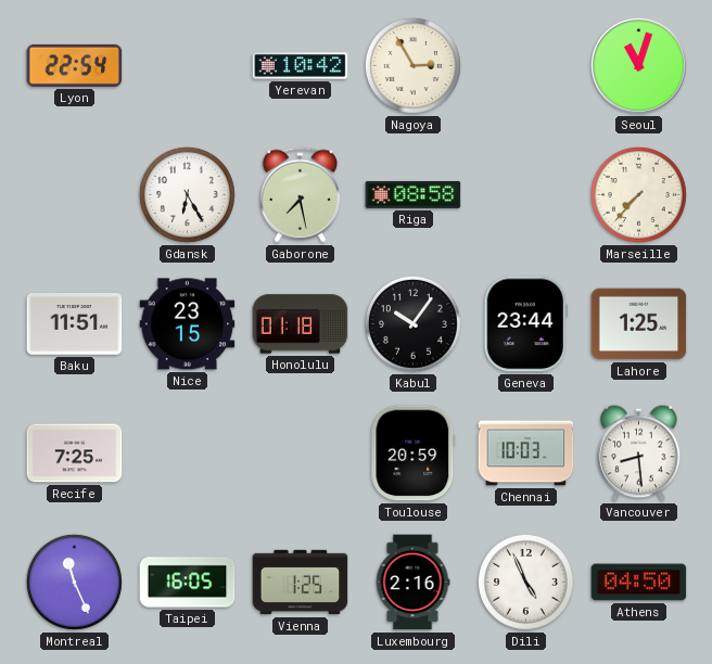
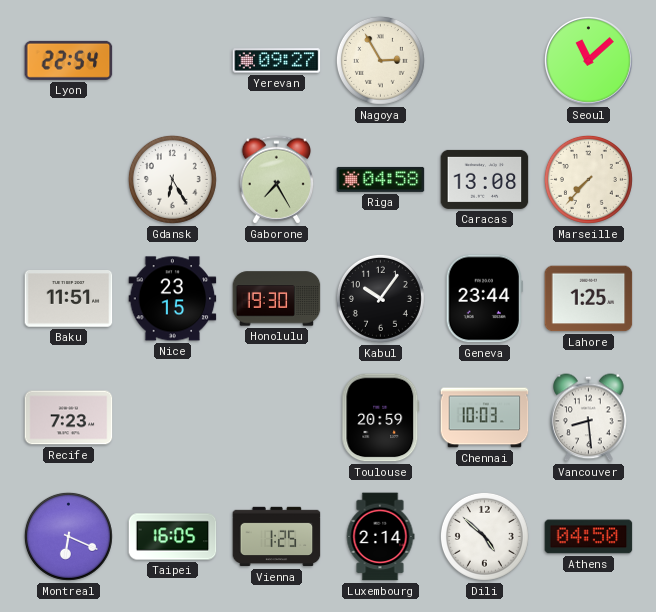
Yerevan: 10:42 -> 09:27 (277, 61)
Seoul: 11:03 -> 11:08 (588, 60)
Gaborone: 7:28 -> 7:25 (277, 180)
Riga: 08:58 -> 04:58 (381, 179)
Caracas: none -> 13:08 (485, 179)
Honolulu: 01:18 -> 19:30 (277, 299)
Recife: 7:25 -> 7:23 (69, 418)
Montreal: 11:26 -> 6:19 (68, 536)
Luxembourg: 2:16 -> 2:14 (380, 537)
Dili: 4:56 -> 4:52 (484, 536)
